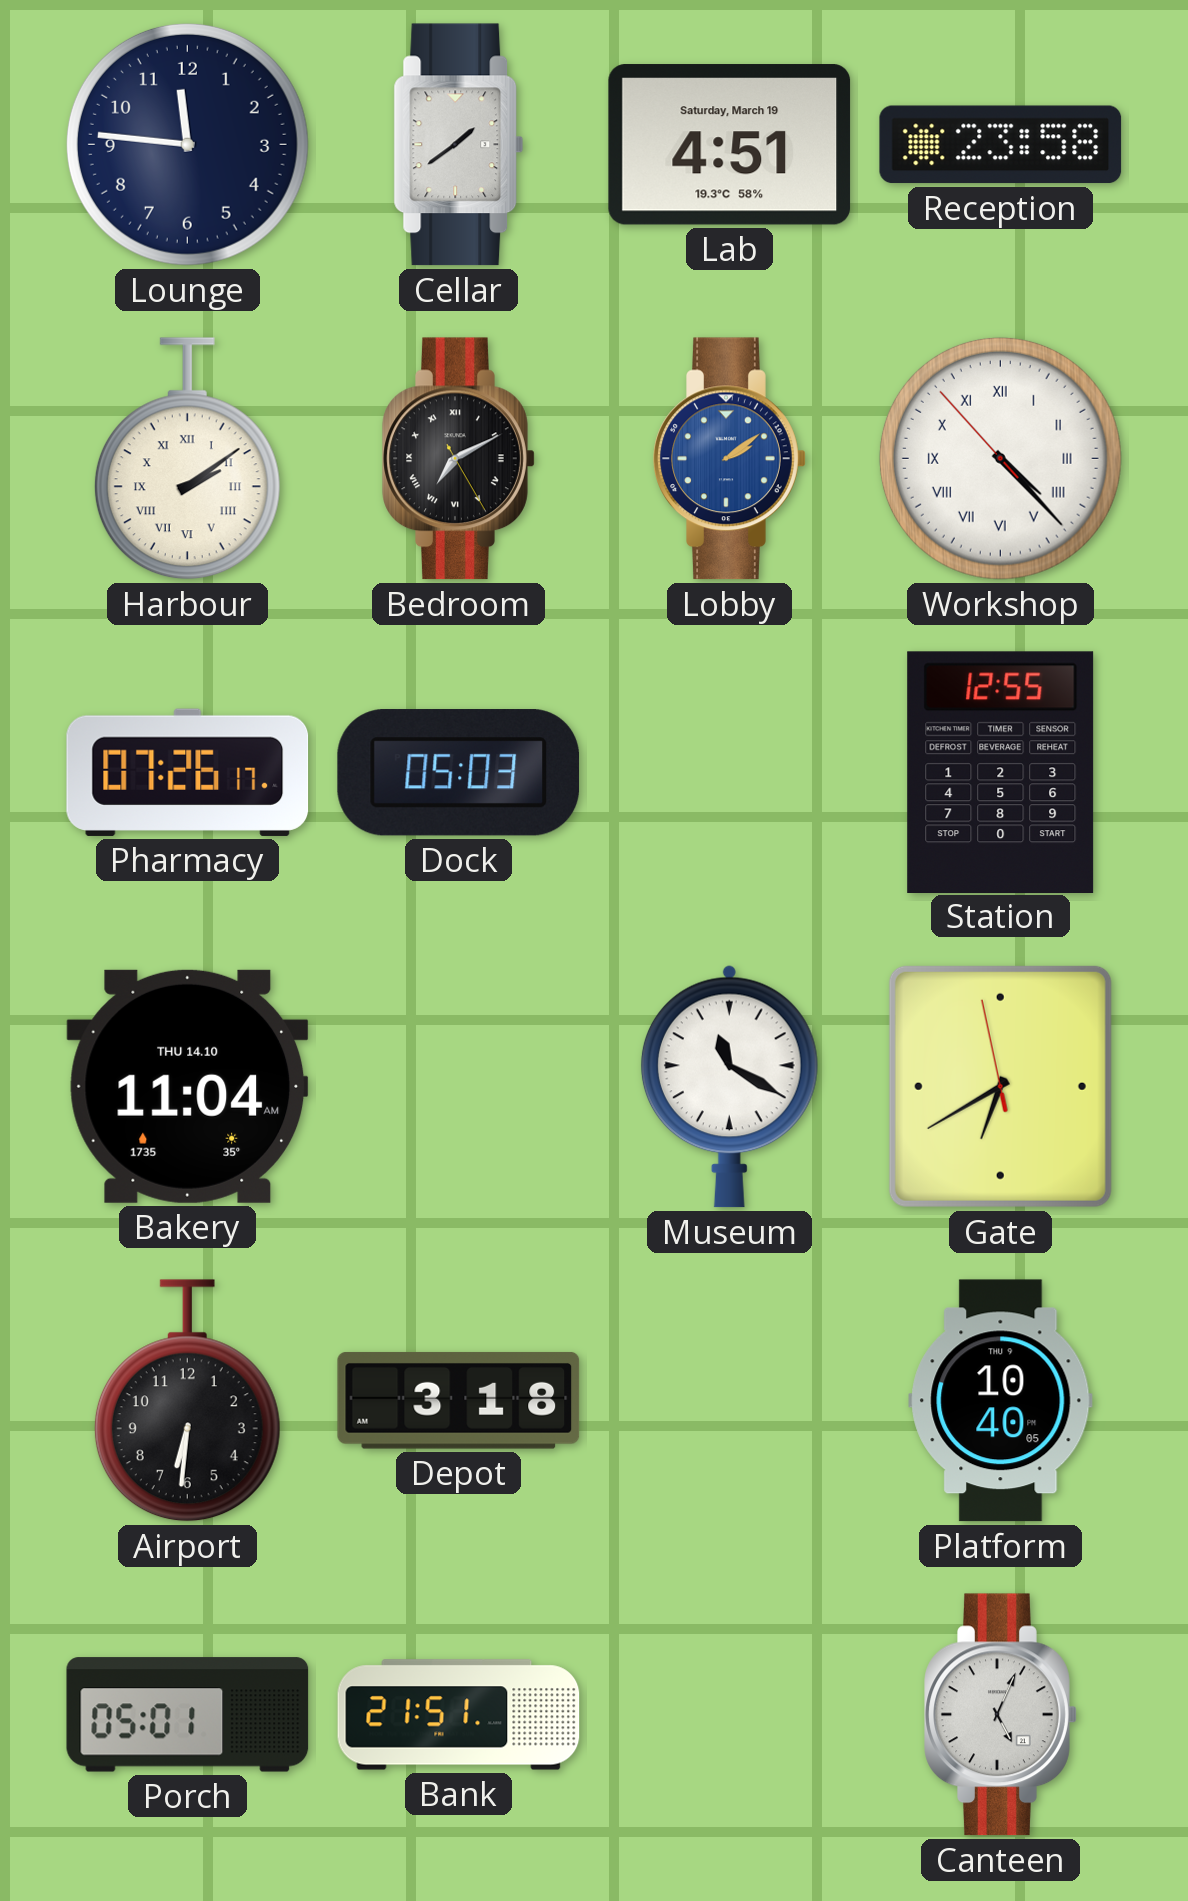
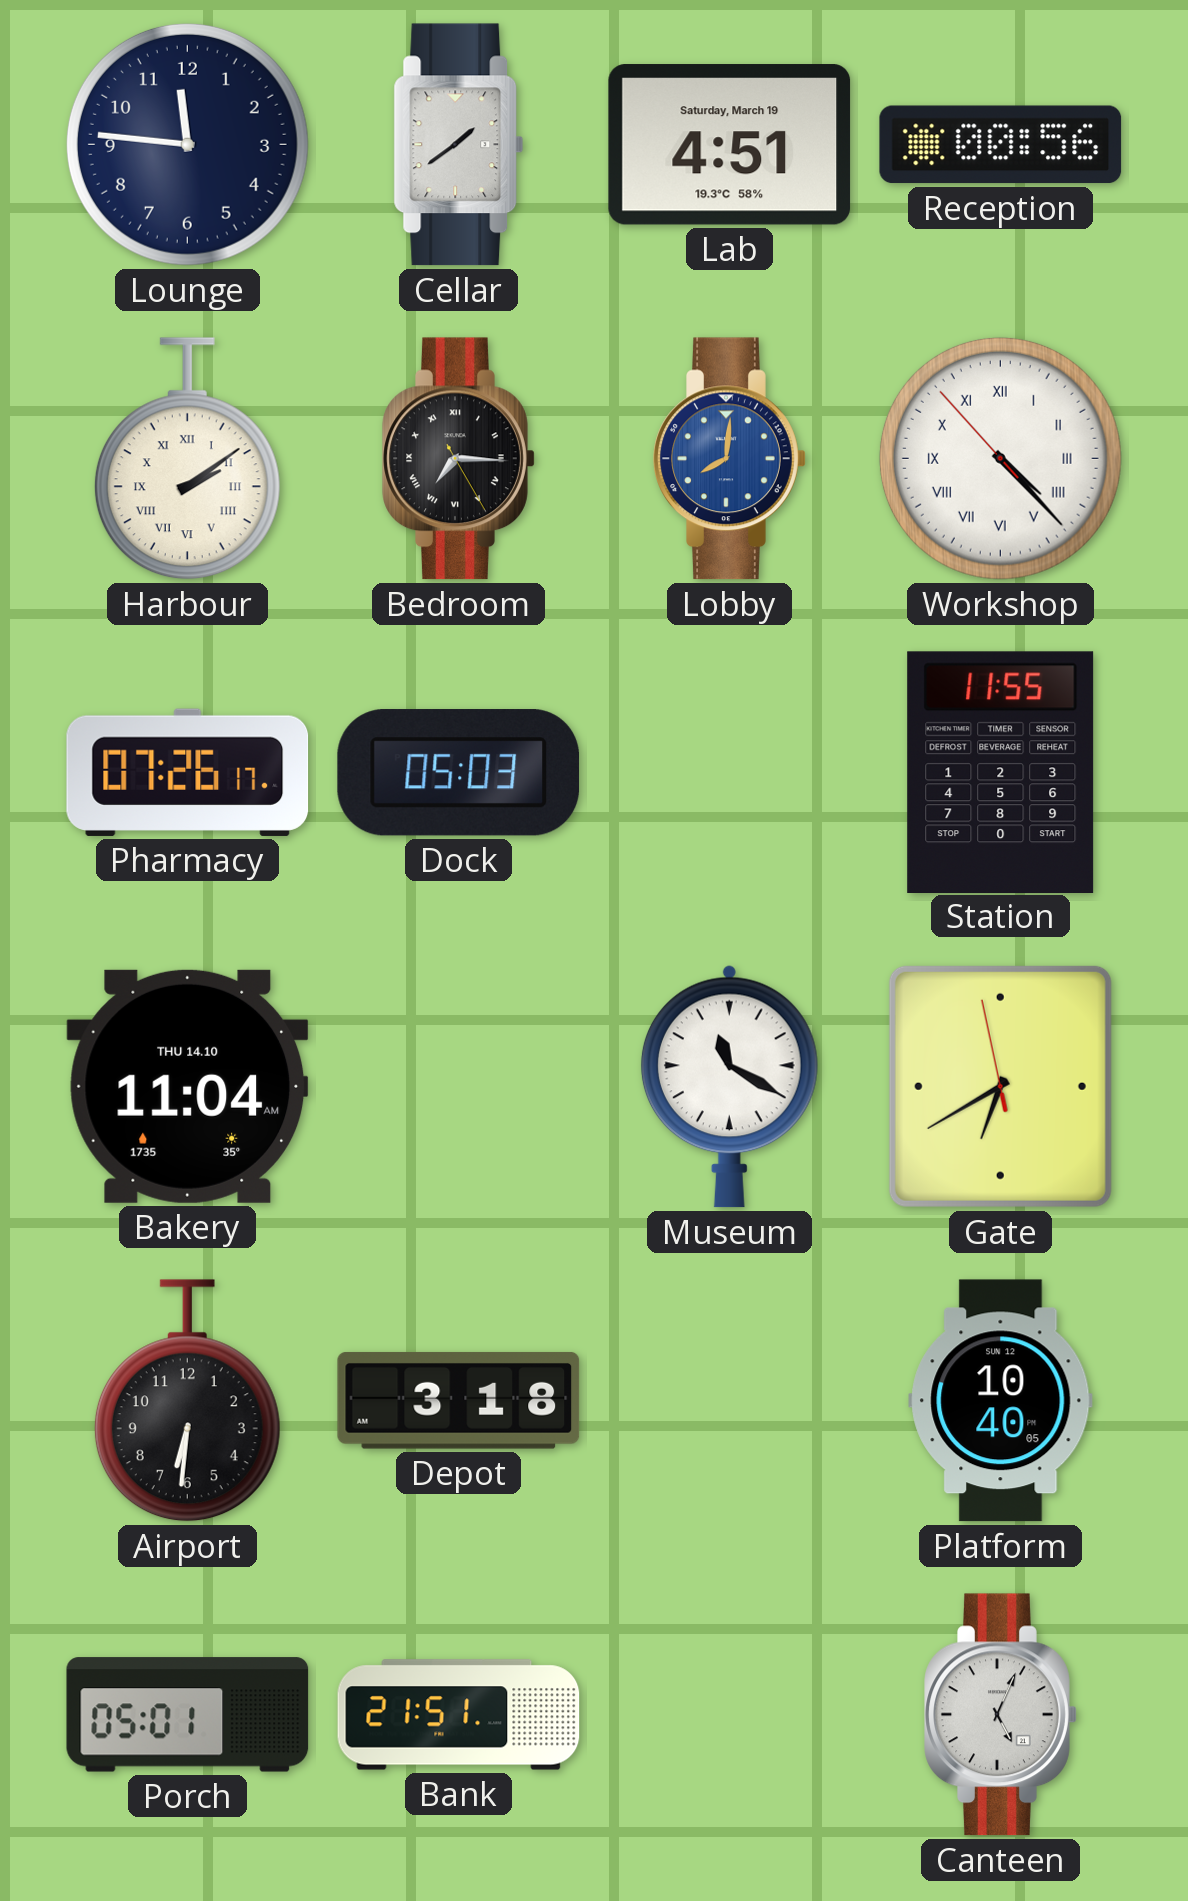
Reception: 23:58 -> 00:56 (1001, 145)
Bedroom: 7:10 -> 7:15 (459, 459)
Lobby: 2:09 -> 8:01 (730, 459)
Station: 12:55 -> 11:55 (1001, 772)
Platform date: THU 9 -> SUN 12 (1001, 1401)
